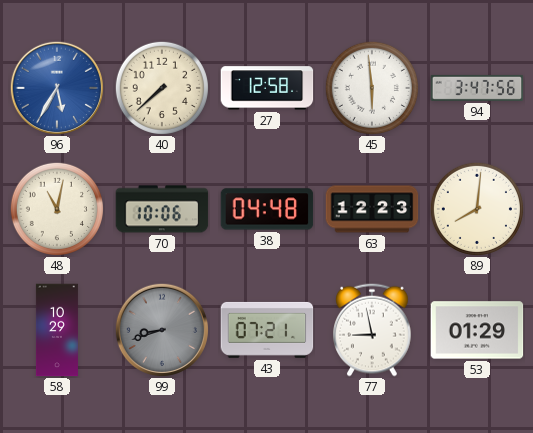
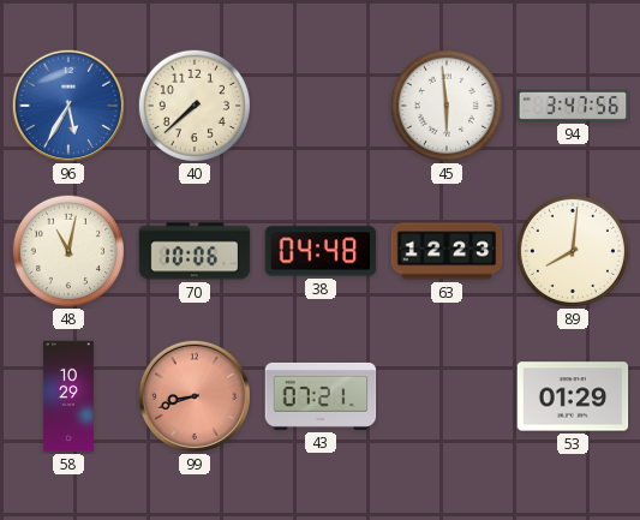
27: 12:58 -> none (267, 88)
99 dial: grey -> salmon (193, 395)
77: 8:58 -> none (373, 330)
